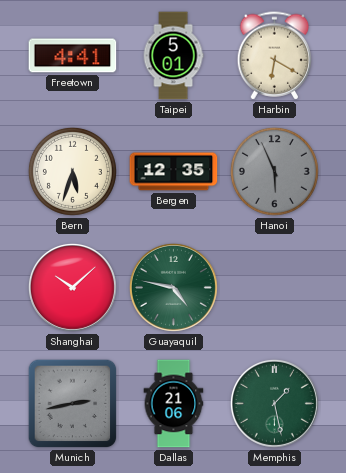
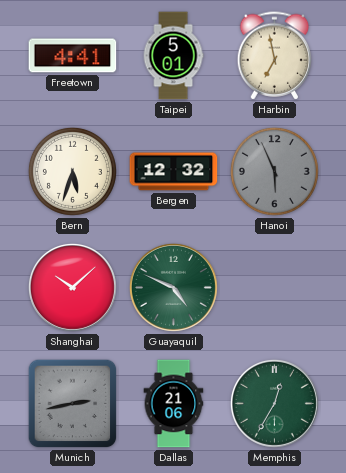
Harbin: 6:20 -> 6:58 (275, 56)
Bergen: 12:35 -> 12:32 (174, 172)
Guayaquil: 4:47 -> 4:49 (173, 287)
Memphis: 1:28 -> 12:35 (274, 403)
